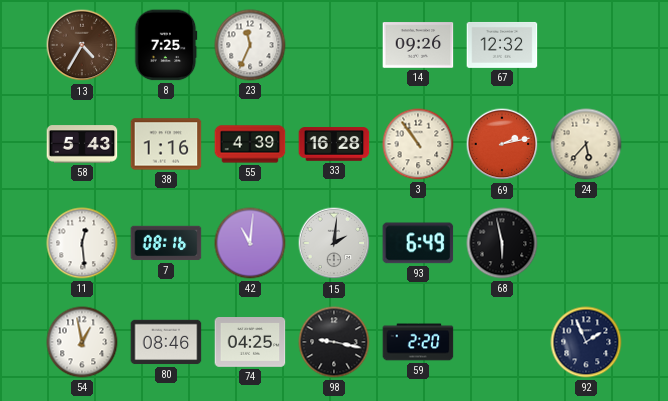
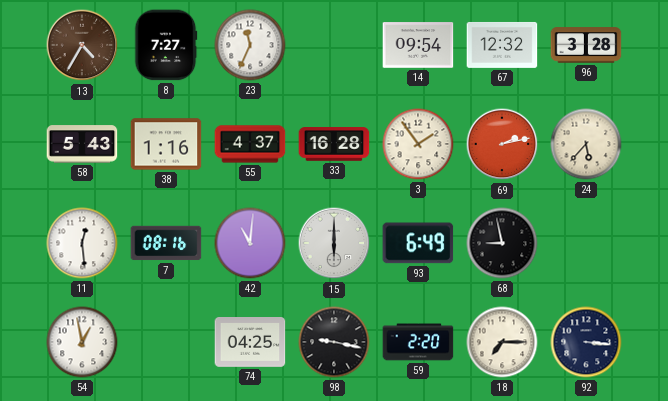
8: 7:25 -> 7:27 (166, 45)
14: 09:26 -> 09:54 (418, 45)
96: none -> 3:28 (586, 45)
55: 4:39 -> 4:37 (250, 144)
3: 10:54 -> 1:54 (418, 144)
15: 2:01 -> 6:00 (334, 243)
68: 5:58 -> 8:58 (502, 243)
80: 08:46 -> none (166, 342)
18: none -> 7:15 (502, 342)
92: 1:56 -> 3:16 (586, 342)
